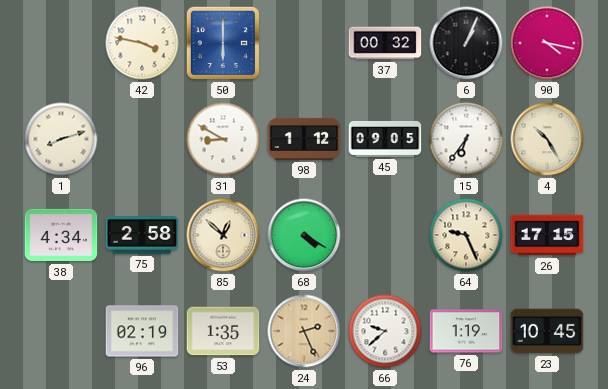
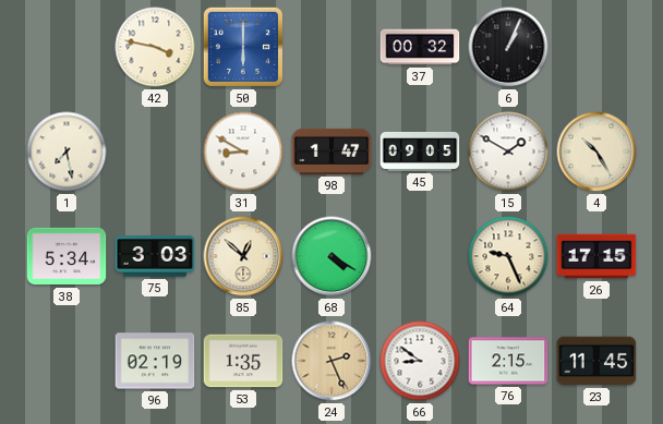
90: 4:17 -> none (547, 43)
1: 8:12 -> 7:28 (67, 152)
98: 1:12 -> 1:47 (331, 152)
15: 6:36 -> 1:50 (508, 152)
38: 4:34 -> 5:34 (67, 256)
75: 2:58 -> 3:03 (155, 256)
66: 9:38 -> 8:51 (420, 361)
76: 1:19 -> 2:15 (508, 361)
23: 10:45 -> 11:45 (596, 361)
